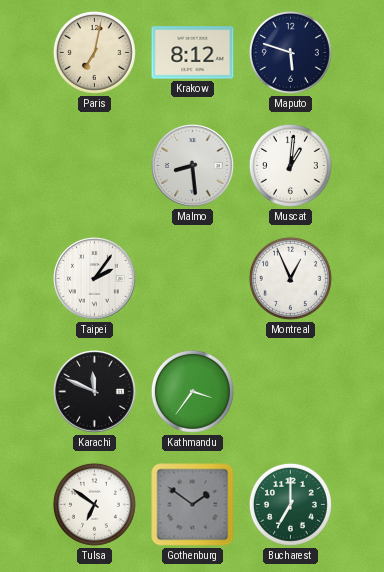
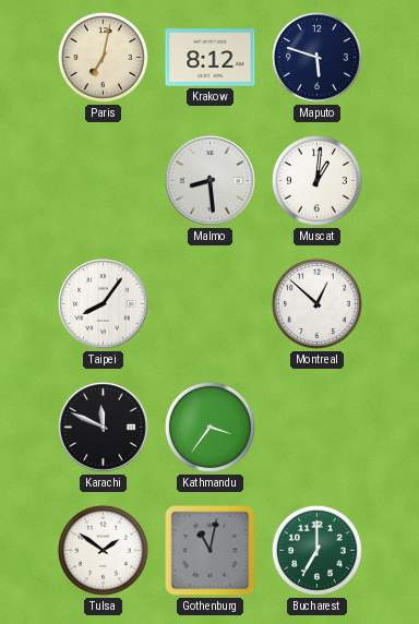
Taipei: 2:06 -> 8:06 (104, 304)
Montreal: 12:56 -> 12:52 (316, 303)
Tulsa: 6:51 -> 1:51 (103, 550)
Gothenburg: 1:51 -> 11:02 (211, 551)
